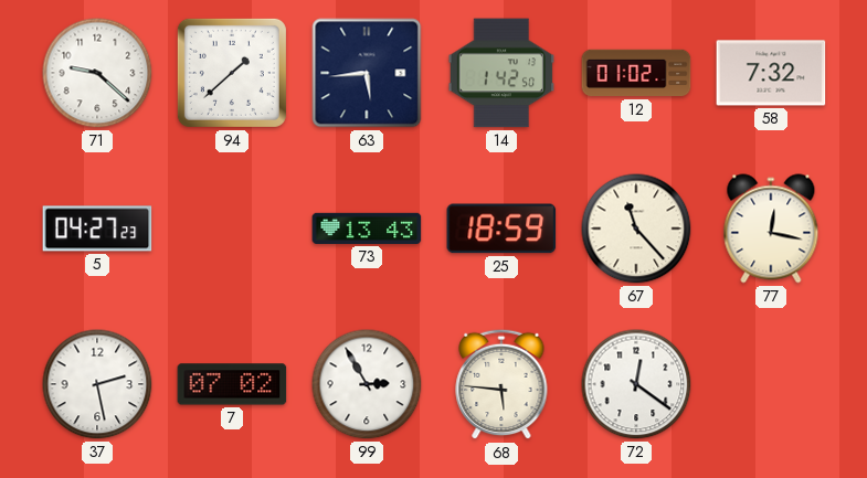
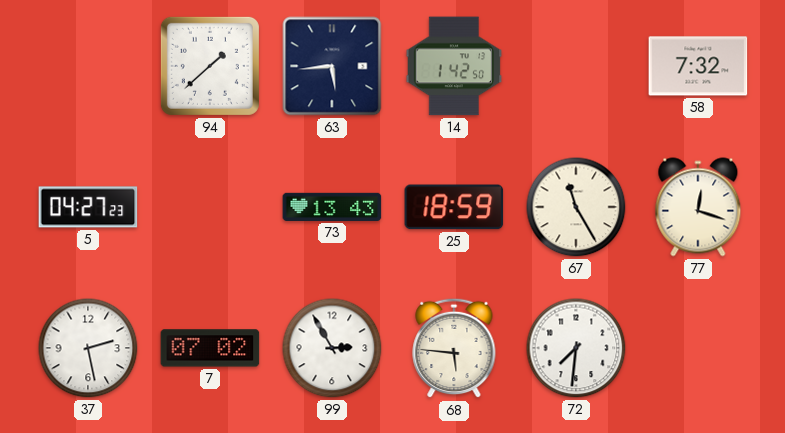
71: 9:22 -> none (97, 73)
12: 01:02 -> none (636, 73)
67: 11:23 -> 11:25 (576, 207)
77: 12:17 -> 12:18 (698, 207)
72: 12:21 -> 7:31 (576, 348)
